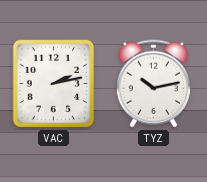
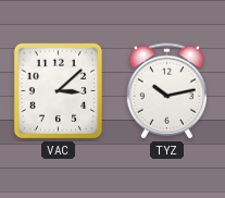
VAC: 2:13 -> 3:08 (59, 91)
